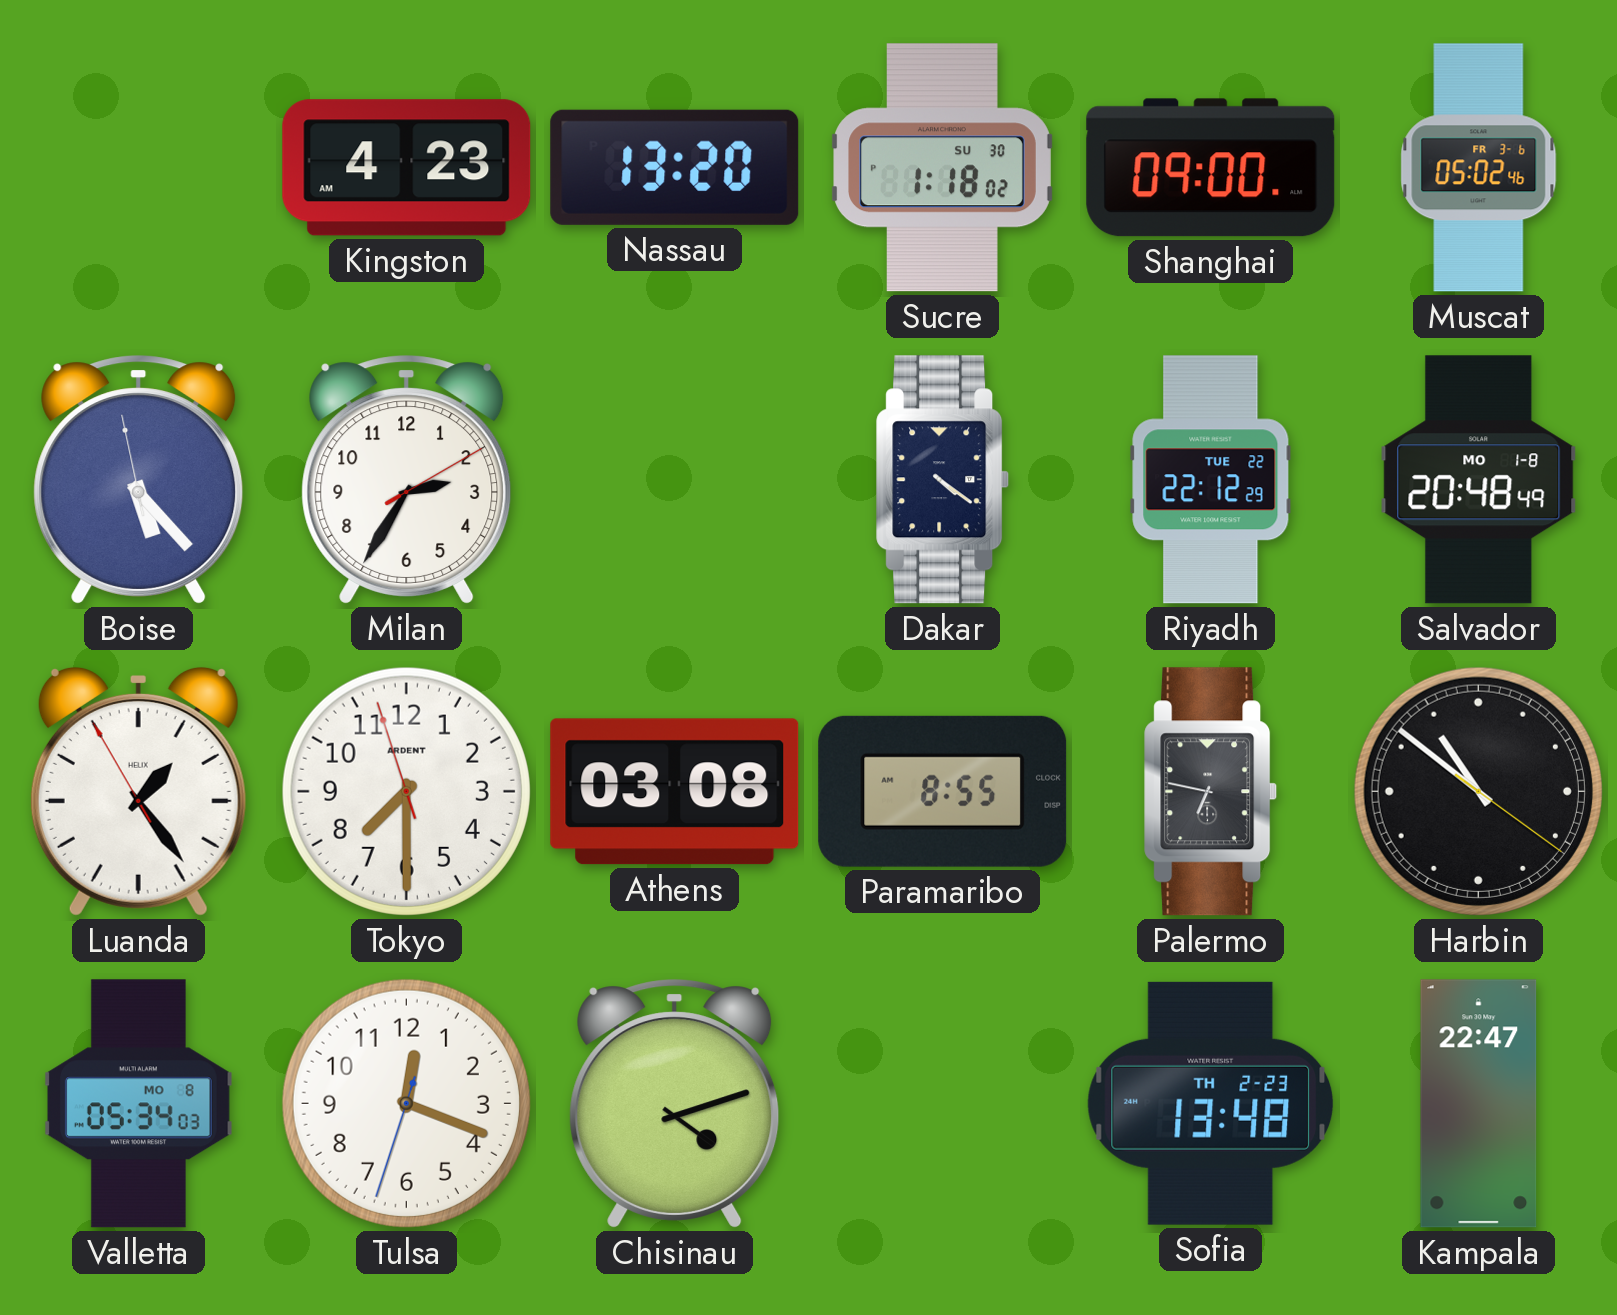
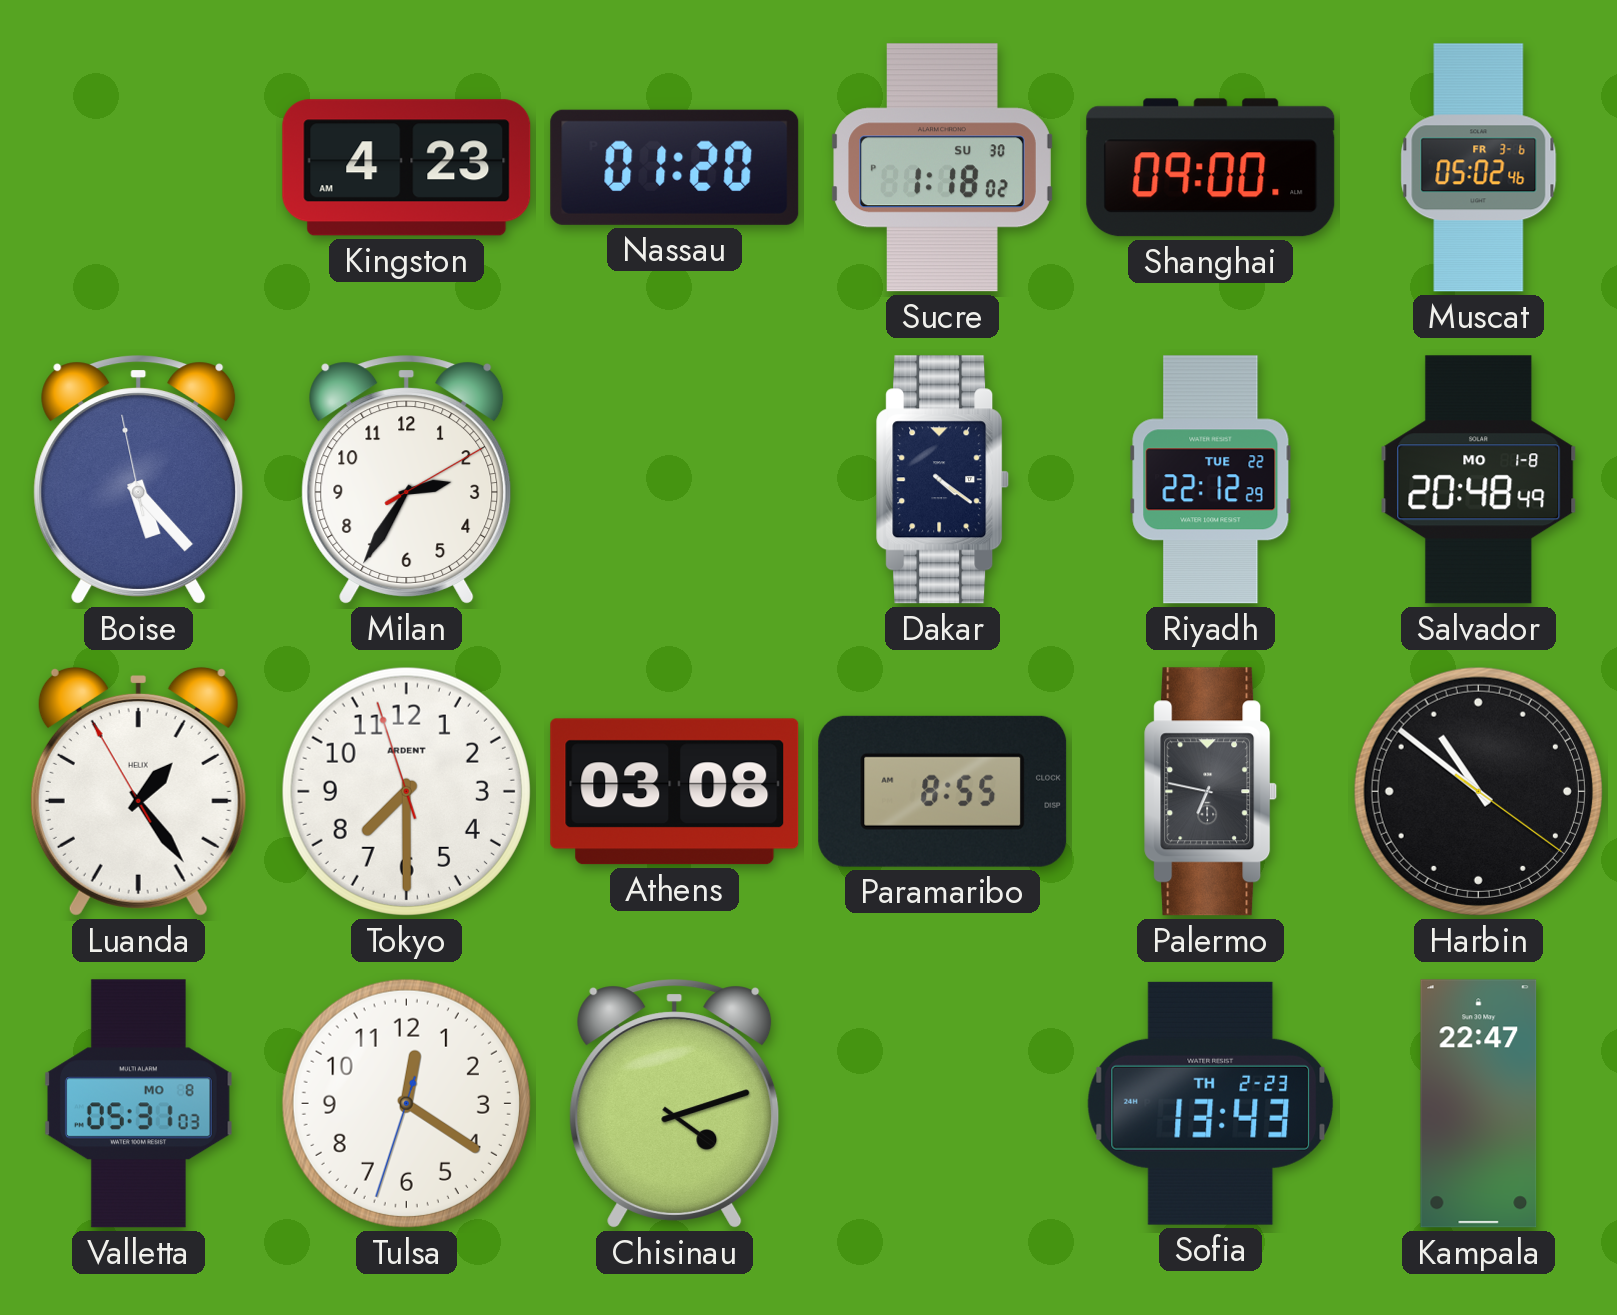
Nassau: 13:20 -> 01:20 (675, 167)
Valletta: 05:34 -> 05:31 (138, 1104)
Tulsa: 12:18 -> 12:20 (406, 1103)
Sofia: 13:48 -> 13:43 (1211, 1103)
